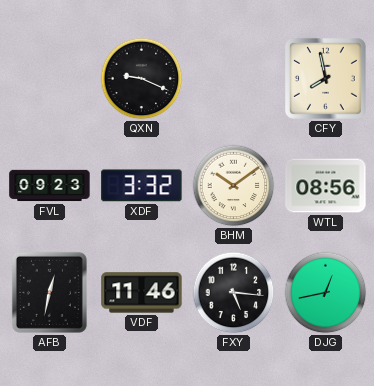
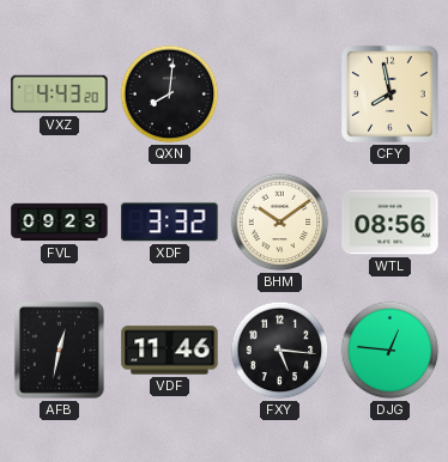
VXZ: none -> 4:43 (60, 95)
QXN: 9:19 -> 8:01 (170, 95)
DJG: 12:43 -> 12:46 (391, 351)
